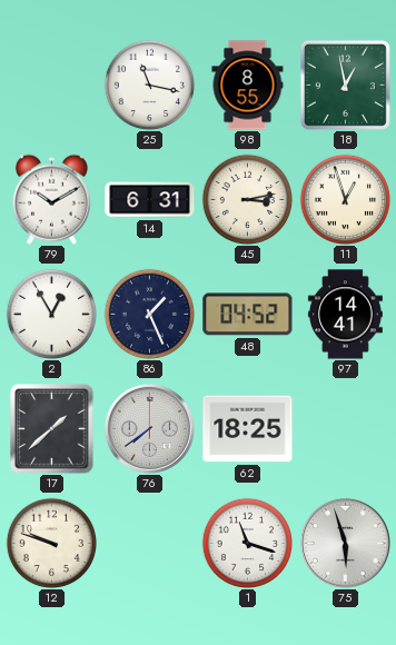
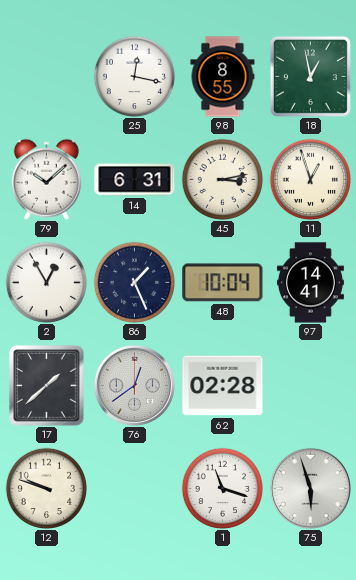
25: 11:17 -> 12:17 (134, 76)
79: 10:10 -> 10:08 (46, 179)
48: 04:52 -> 10:04 (223, 283)
76: 7:39 -> 12:39 (134, 385)
62: 18:25 -> 02:28 (223, 386)
